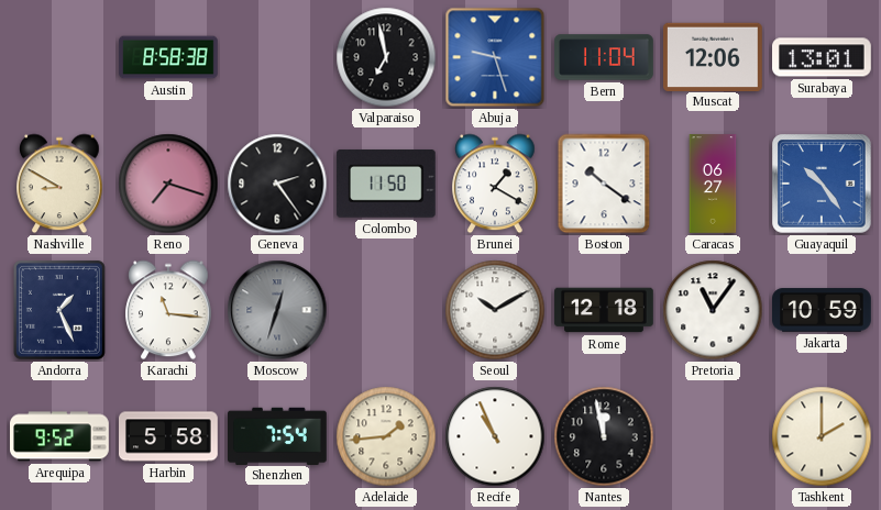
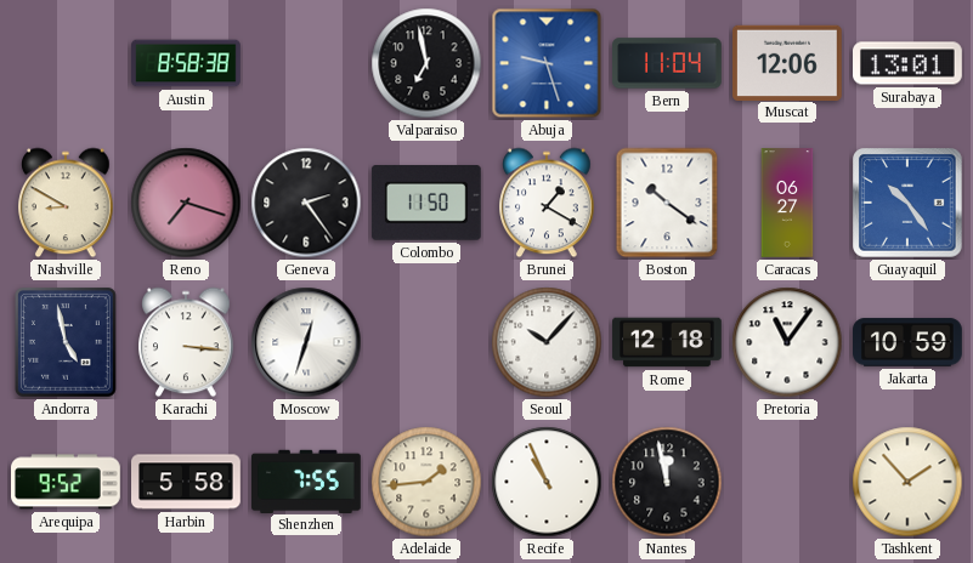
Andorra: 1:26 -> 4:58 (66, 342)
Karachi: 11:16 -> 3:16 (186, 342)
Moscow dial: grey -> white (306, 342)
Seoul: 10:10 -> 10:07 (547, 342)
Shenzhen: 7:54 -> 7:55 (307, 480)
Tashkent: 2:00 -> 1:53 (907, 482)
